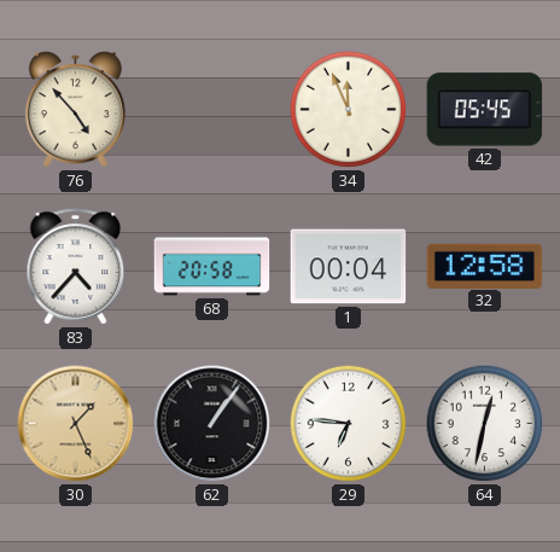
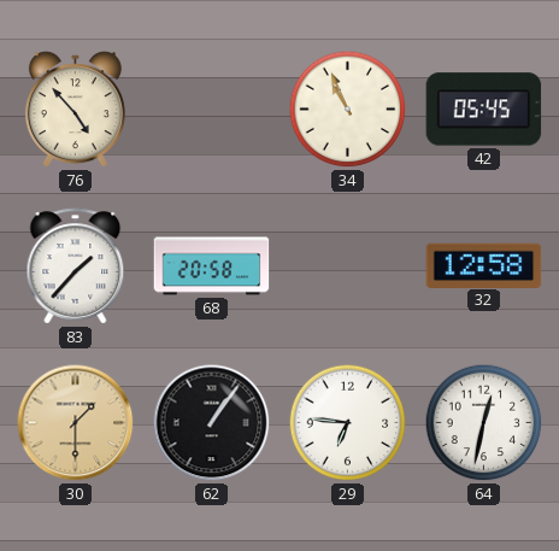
34: 11:56 -> 10:56 (348, 110)
83: 4:37 -> 1:37 (76, 266)
1: 00:04 -> none (349, 267)
30: 1:26 -> 1:30 (76, 423)
